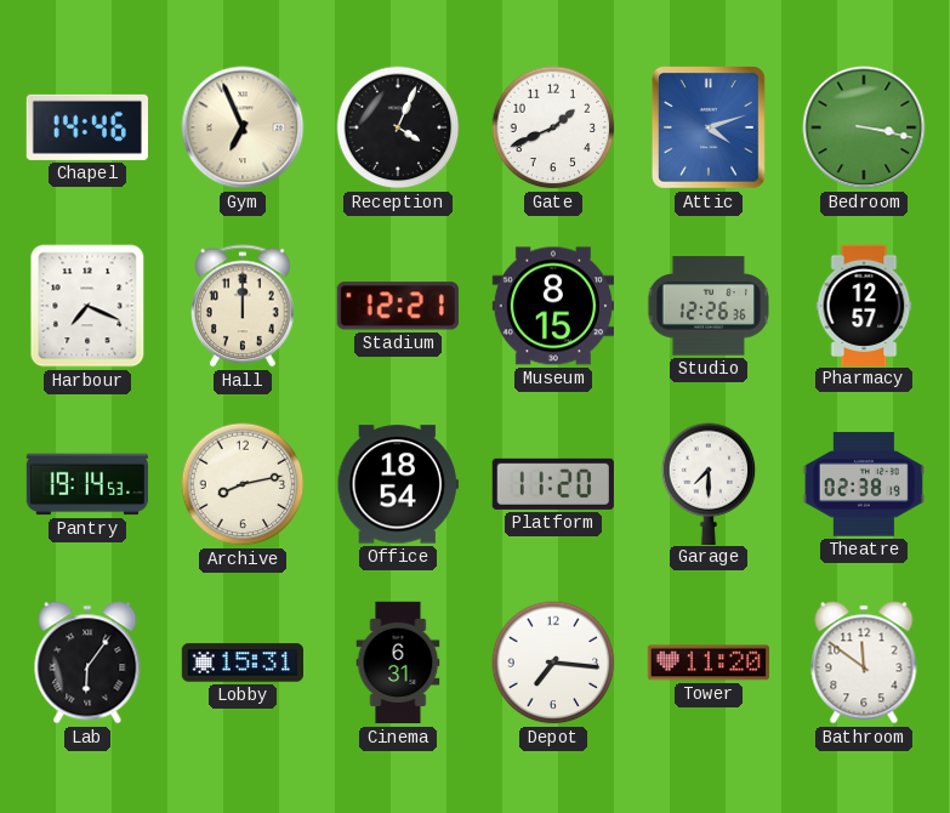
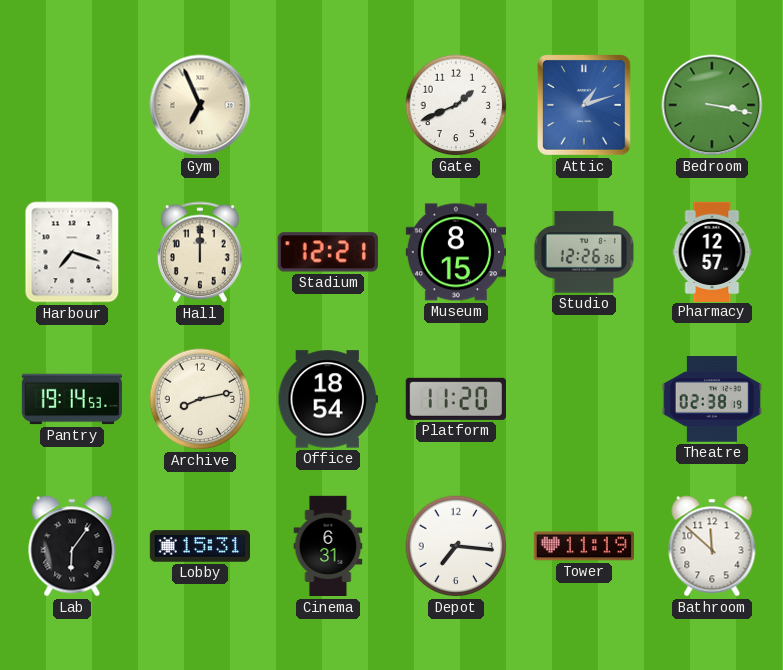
Chapel: 14:46 -> none (87, 127)
Reception: 4:04 -> none (398, 127)
Attic: 4:12 -> 1:12 (584, 105)
Harbour: 7:19 -> 7:18 (72, 252)
Garage: 7:30 -> none (709, 483)
Tower: 11:20 -> 11:19 (583, 546)
Bathroom: 11:51 -> 11:52 (712, 546)
